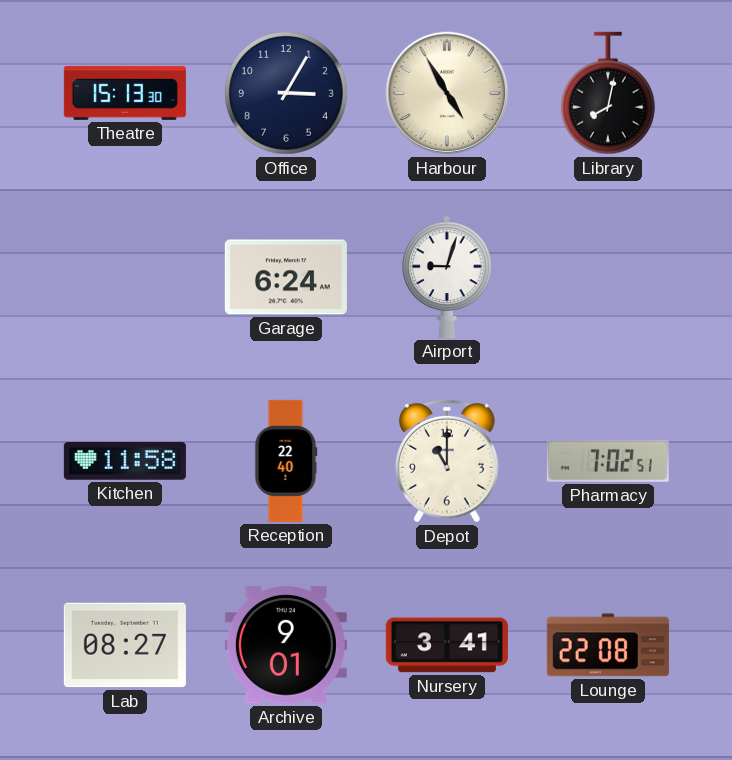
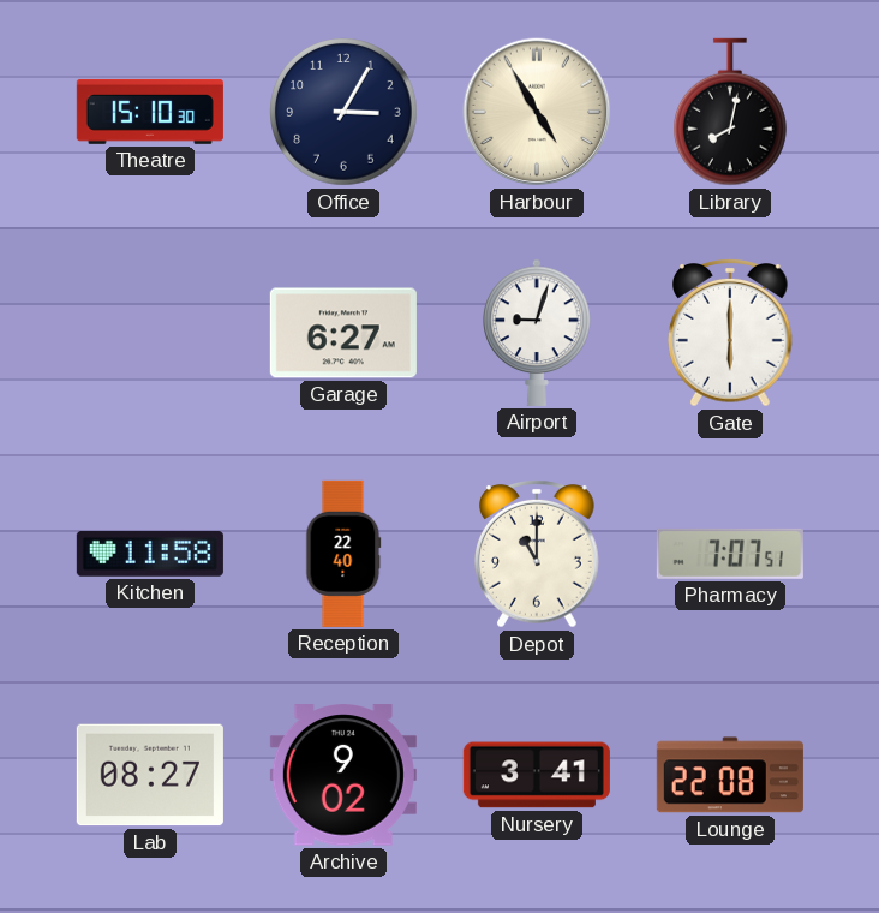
Theatre: 15:13 -> 15:10 (150, 112)
Garage: 6:24 -> 6:27 (343, 333)
Gate: none -> 6:00 (731, 334)
Pharmacy: 7:02 -> 7:07 (730, 554)
Archive: 9:01 -> 9:02 (343, 775)
